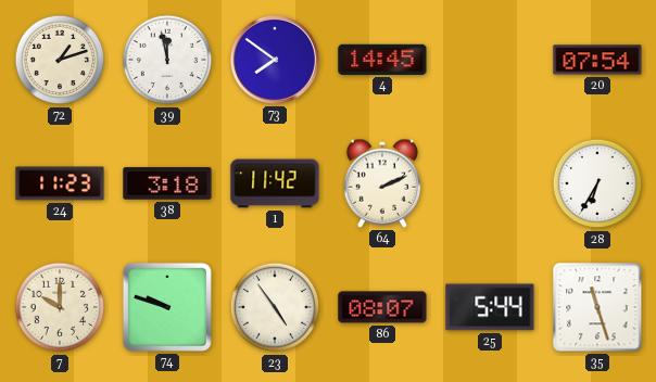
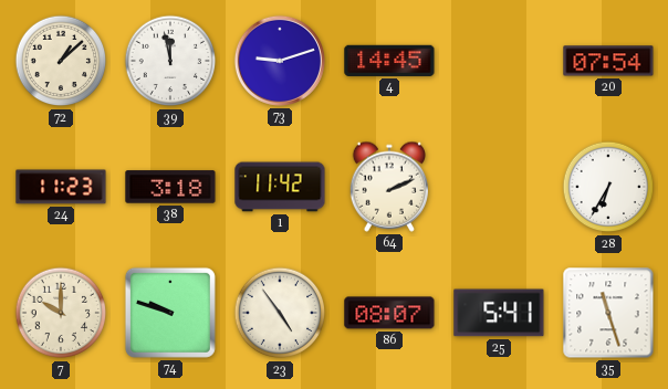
72: 1:12 -> 1:08 (61, 61)
73: 7:51 -> 9:12 (280, 61)
25: 5:44 -> 5:41 (499, 313)
